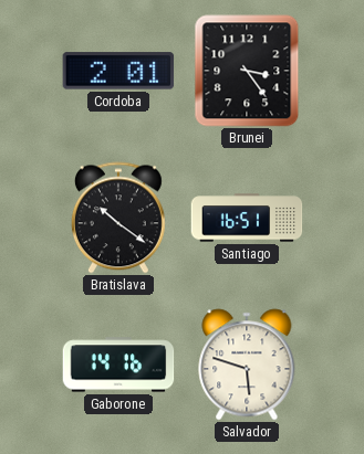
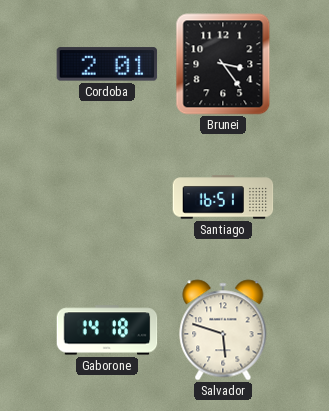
Bratislava: 10:21 -> none (118, 218)
Gaborone: 14:16 -> 14:18 (107, 330)
